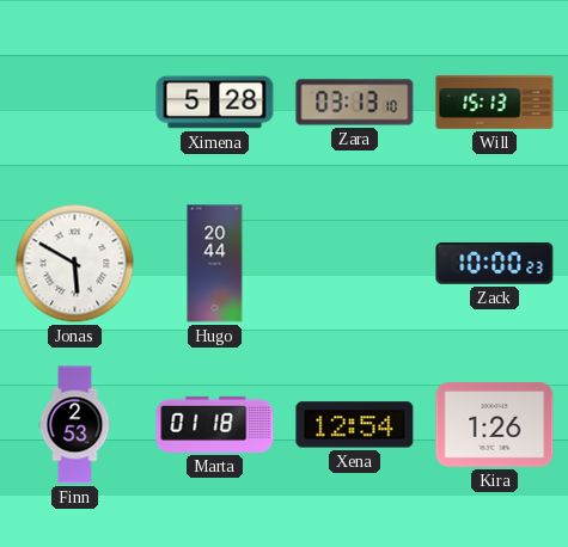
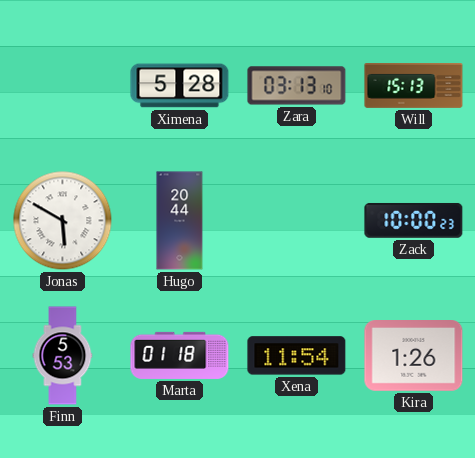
Finn: 2:53 -> 5:53 (63, 356)
Xena: 12:54 -> 11:54 (297, 356)
